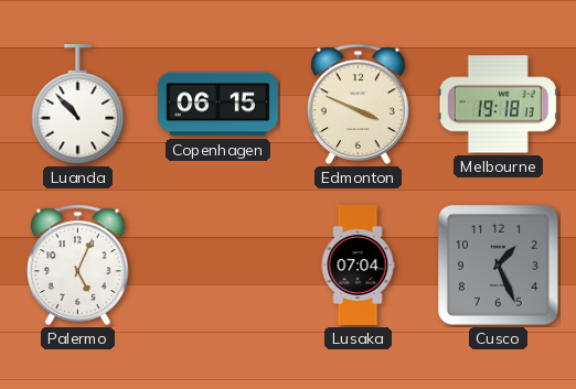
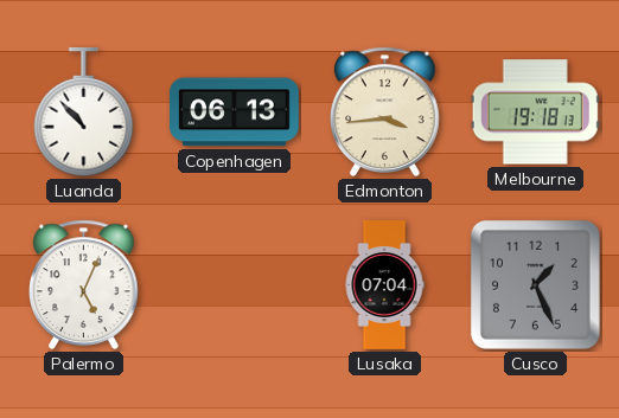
Copenhagen: 06:15 -> 06:13 (235, 112)
Edmonton: 3:49 -> 3:44 (385, 111)
